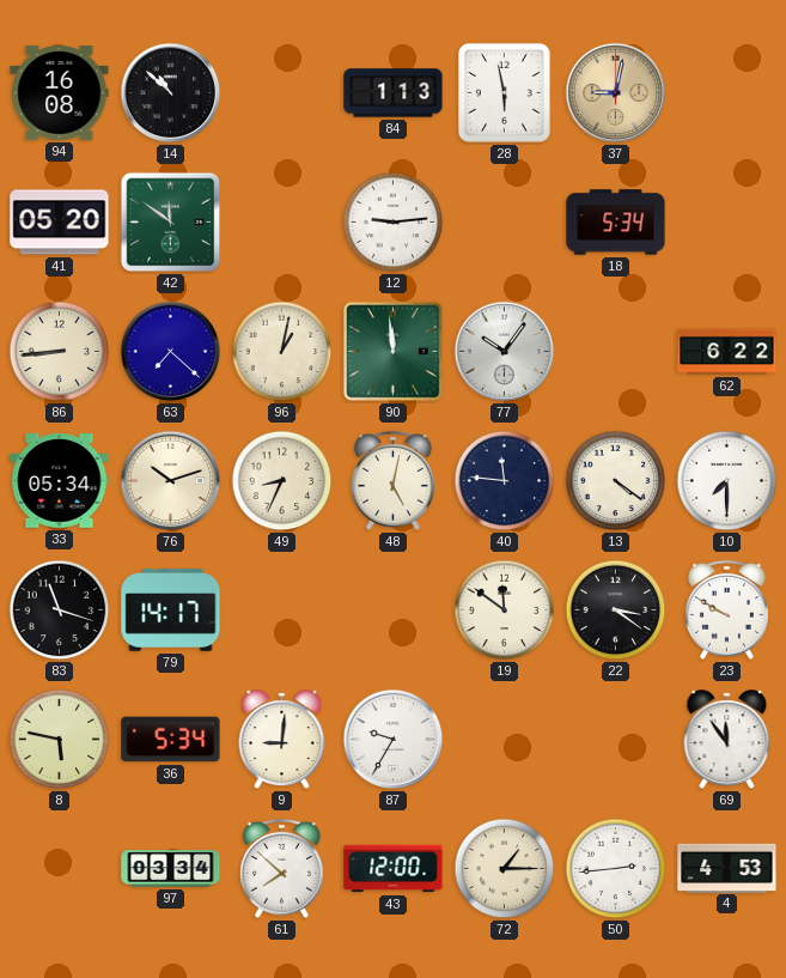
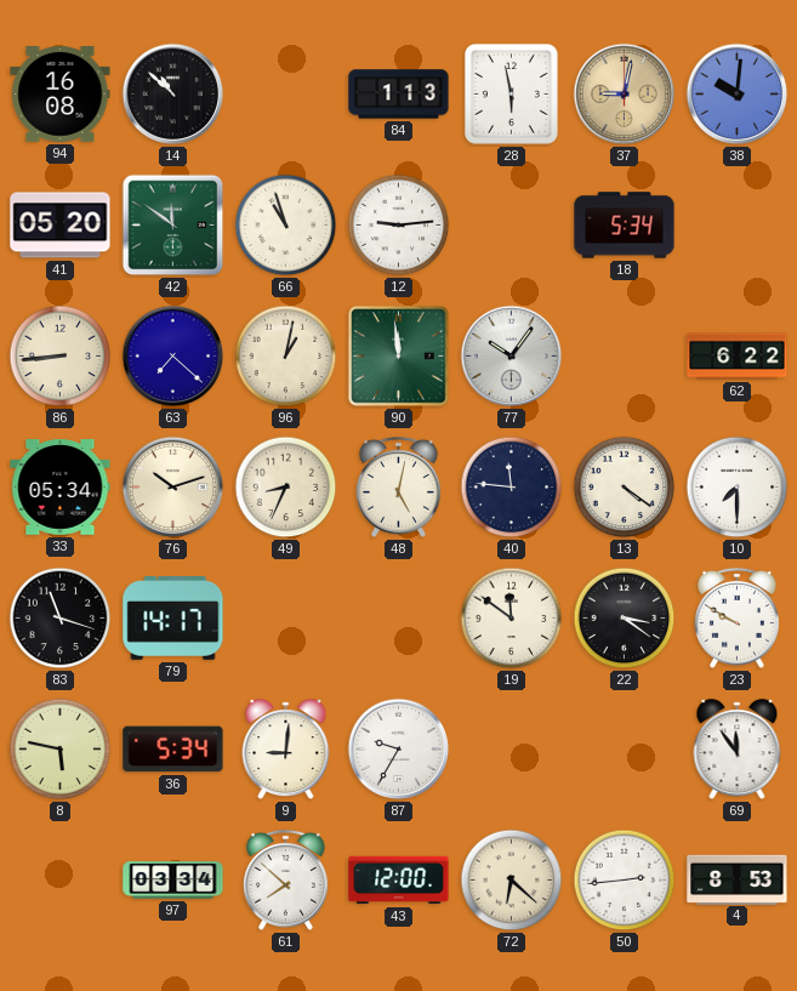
38: none -> 10:01 (738, 95)
66: none -> 10:57 (286, 226)
72: 1:15 -> 6:22 (512, 881)
4: 4:53 -> 8:53 (738, 879)
